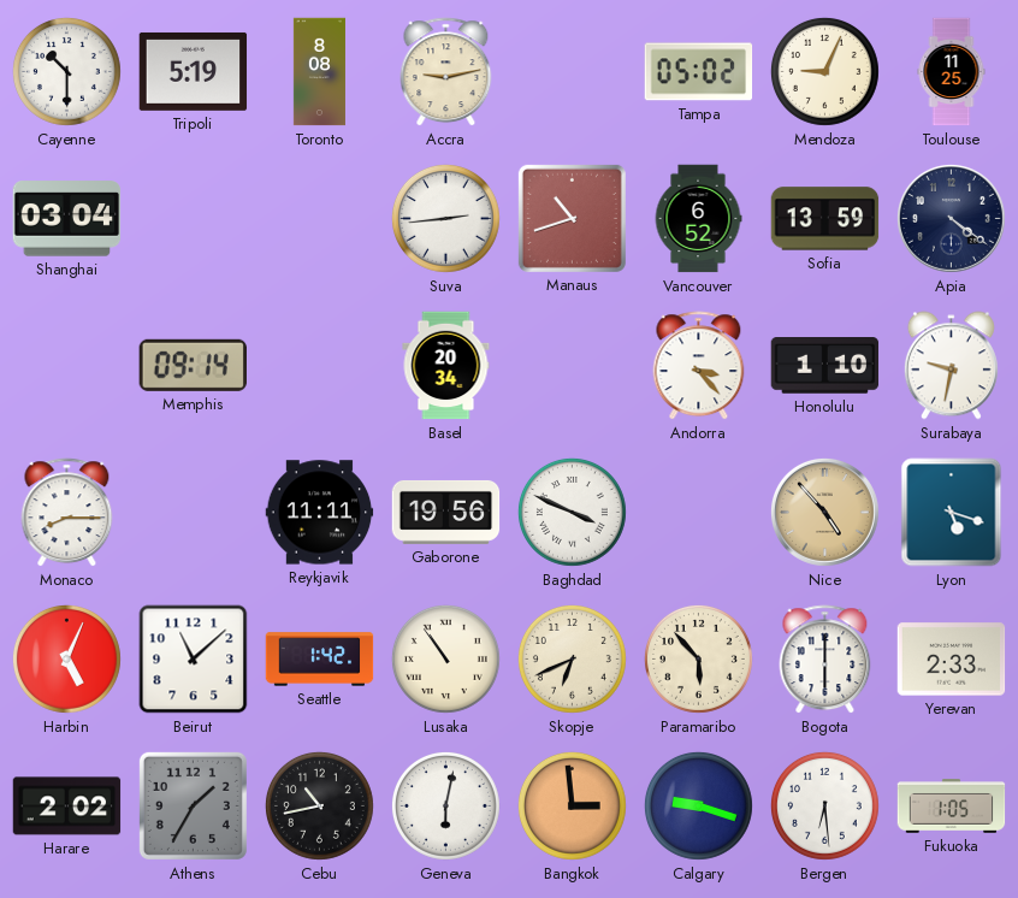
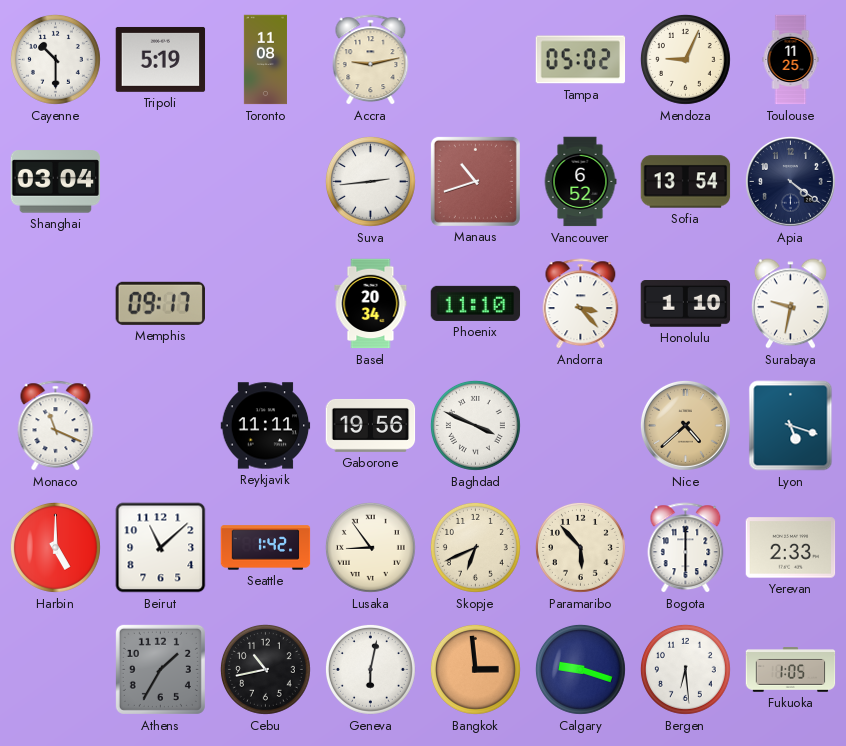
Toronto: 8:08 -> 11:08 (265, 60)
Sofia: 13:59 -> 13:54 (686, 182)
Memphis: 09:14 -> 09:17 (160, 303)
Phoenix: none -> 11:10 (476, 303)
Monaco: 8:15 -> 11:19 (56, 426)
Nice: 4:53 -> 4:38 (685, 425)
Harbin: 5:04 -> 5:00 (55, 547)
Lusaka: 10:54 -> 8:54 (370, 547)
Harare: 2:02 -> none (67, 807)
